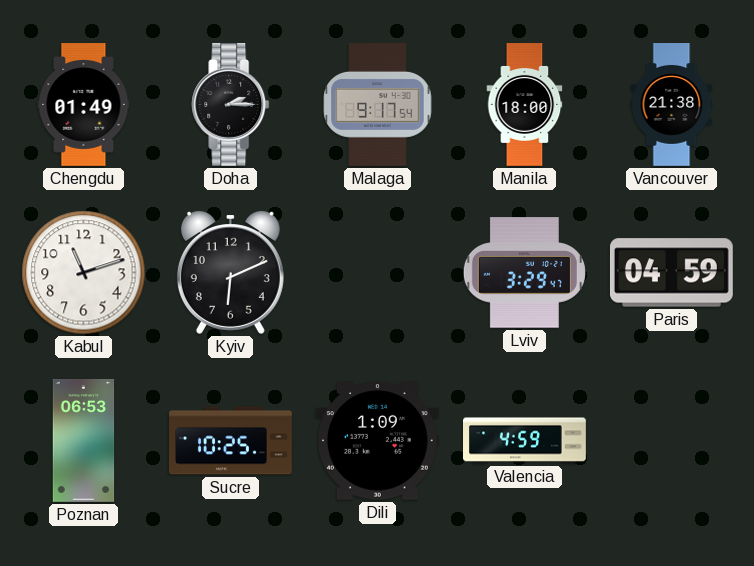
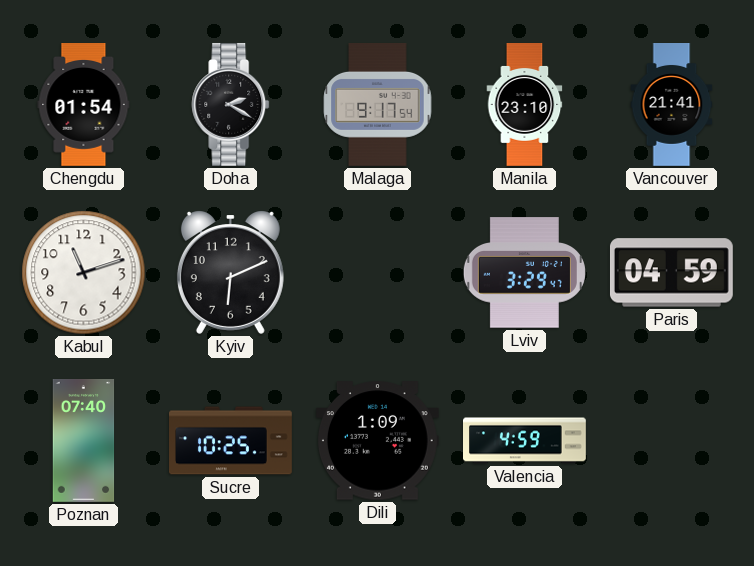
Chengdu: 01:49 -> 01:54 (84, 105)
Doha: 2:15 -> 2:20 (231, 104)
Manila: 18:00 -> 23:10 (525, 105)
Vancouver: 21:38 -> 21:41 (672, 105)
Poznan: 06:53 -> 07:40 (84, 441)
